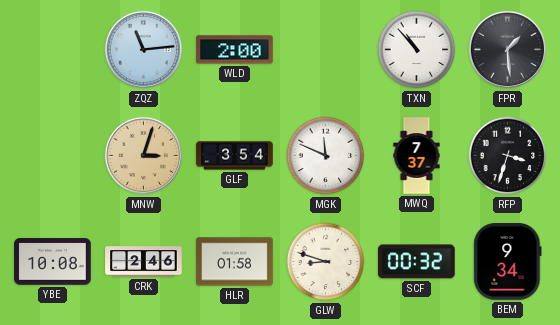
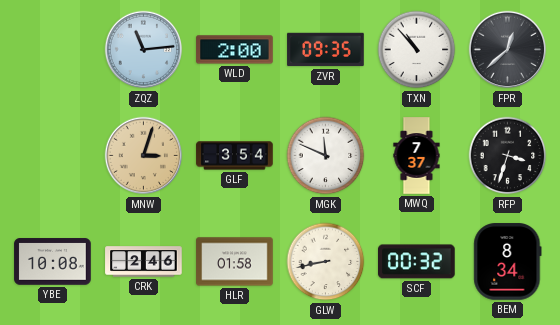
ZVR: none -> 09:35 (326, 50)
FPR: 1:29 -> 12:38 (508, 50)
GLW: 8:48 -> 8:43 (326, 262)
BEM: 9:34 -> 8:34 (508, 262)
